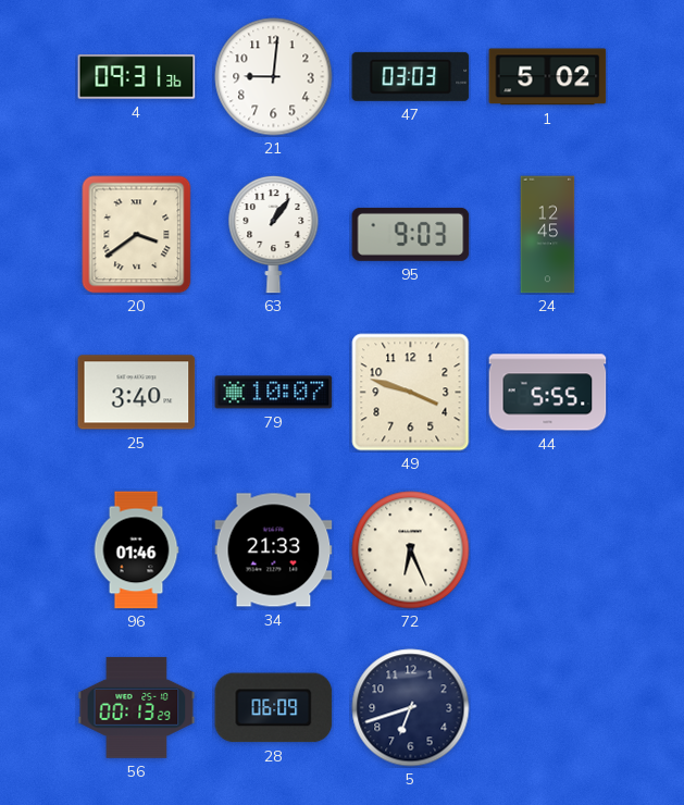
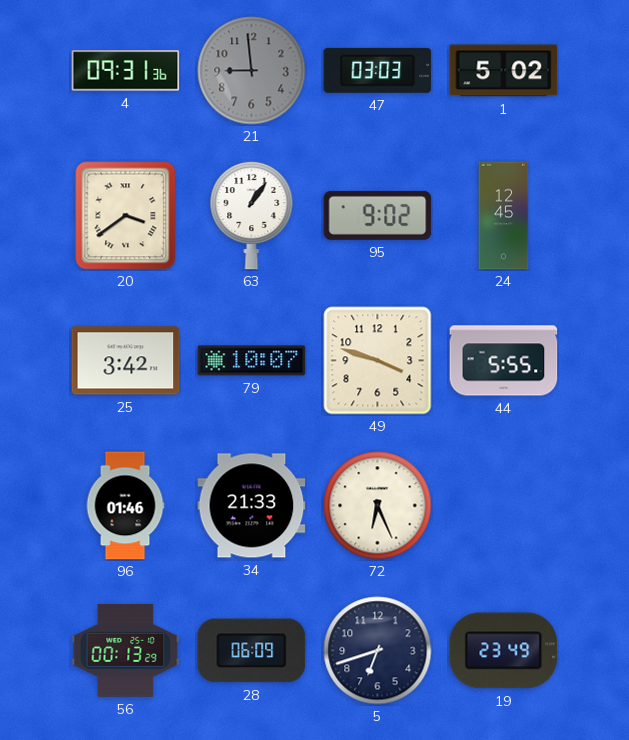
21: 9:01 -> 8:59 (252, 71)
21 dial: white -> grey (252, 71)
95: 9:03 -> 9:02 (378, 215)
25: 3:40 -> 3:42 (126, 361)
19: none -> 23:49 (504, 651)
